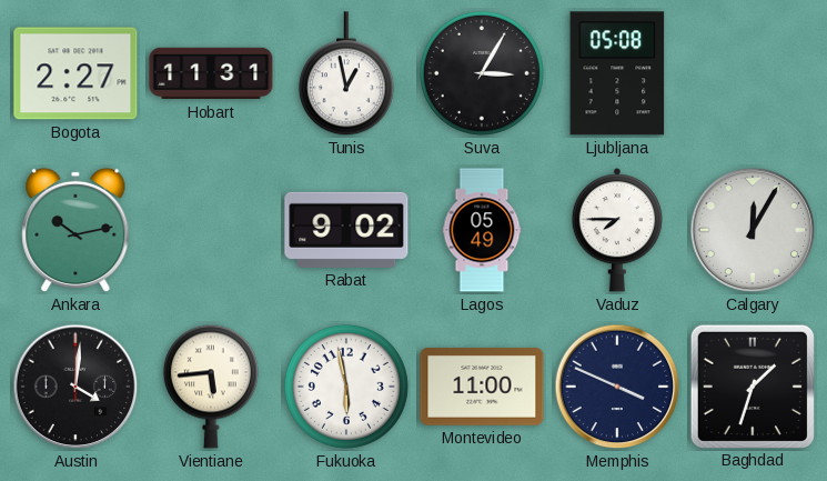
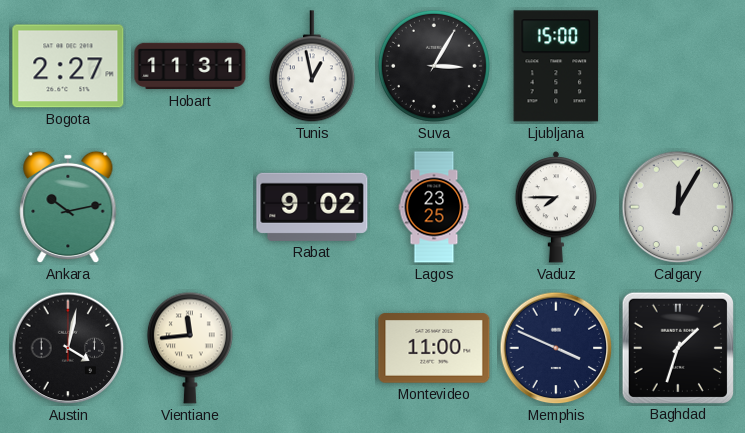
Ljubljana: 05:08 -> 15:00 (556, 66)
Lagos: 05:49 -> 23:25 (434, 207)
Austin: 4:01 -> 4:02 (68, 348)
Vientiane: 5:44 -> 11:44 (190, 348)
Fukuoka: 5:58 -> none (346, 387)
